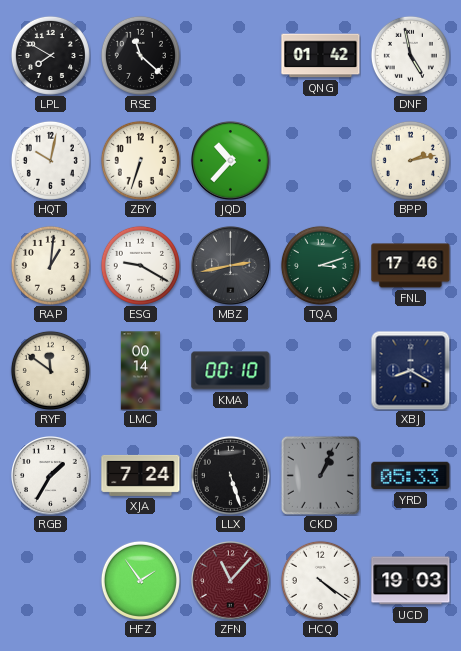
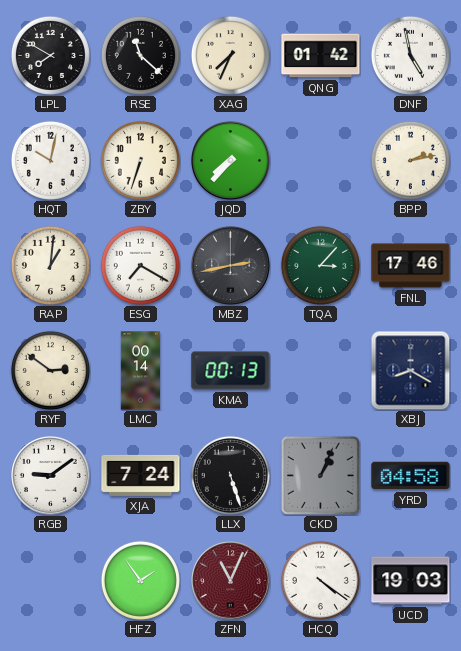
XAG: none -> 7:34 (230, 55)
JQD: 10:37 -> 7:37 (231, 161)
ESG: 9:20 -> 7:20 (140, 265)
TQA: 3:12 -> 3:07 (320, 265)
RYF: 11:51 -> 2:51 (50, 370)
KMA: 00:10 -> 00:13 (231, 371)
RGB: 1:35 -> 9:09 (51, 476)
YRD: 05:33 -> 04:58 (411, 476)
ZFN: 11:07 -> 11:04 (231, 581)
